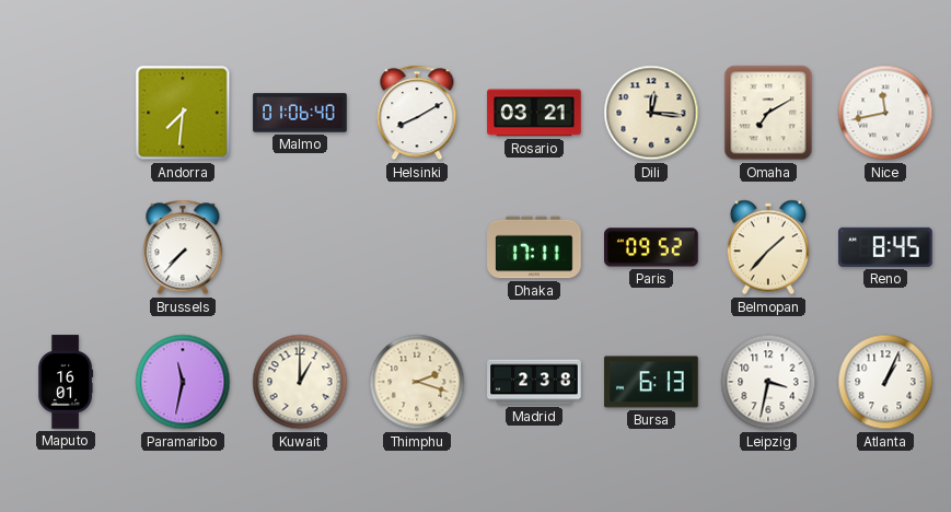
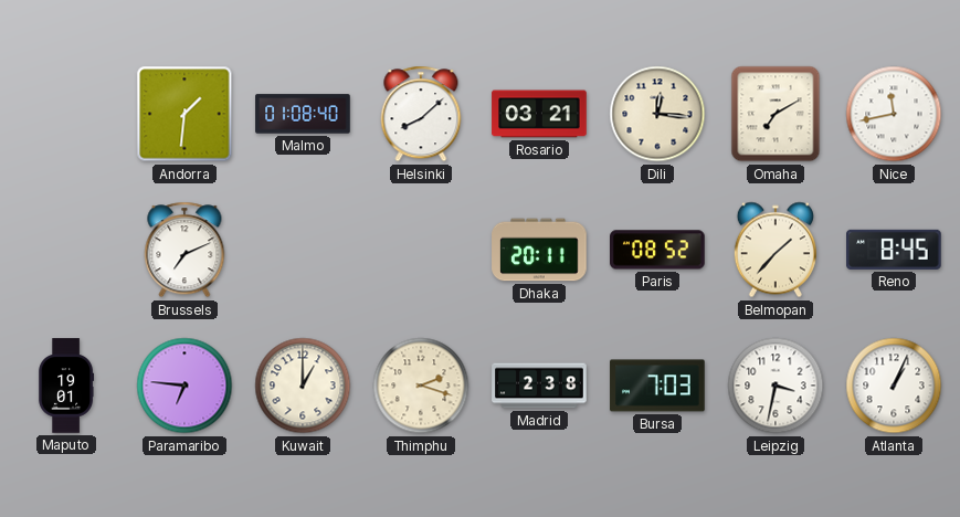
Andorra: 7:31 -> 1:31 (184, 114)
Malmo: 01:06 -> 01:08 (303, 114)
Helsinki: 8:10 -> 8:08 (421, 114)
Brussels: 7:37 -> 7:11 (184, 250)
Dhaka: 17:11 -> 20:11 (539, 250)
Paris: 09:52 -> 08:52 (657, 250)
Maputo: 16:01 -> 19:01 (66, 386)
Paramaribo: 11:32 -> 6:46 (184, 386)
Bursa: 6:13 -> 7:03 (657, 386)
